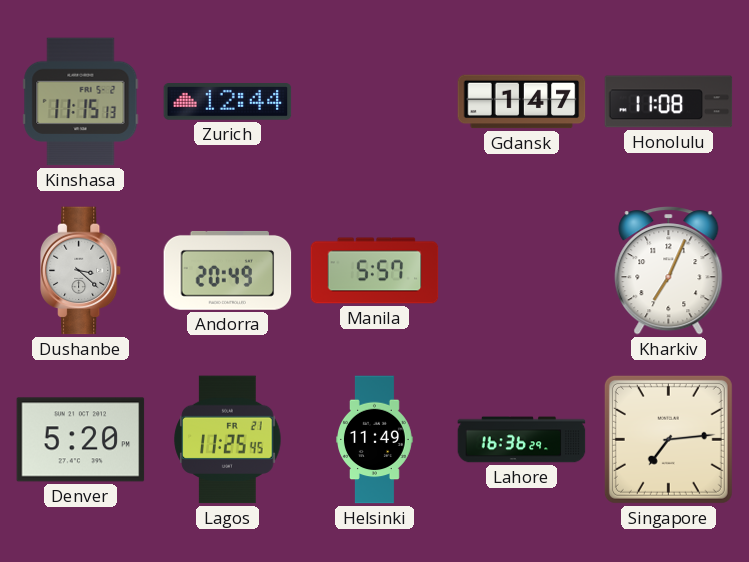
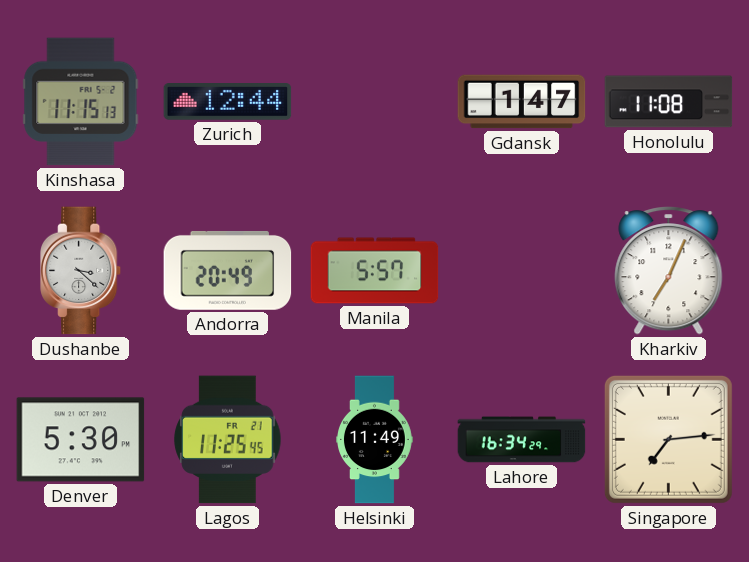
Denver: 5:20 -> 5:30 (81, 440)
Lahore: 16:36 -> 16:34 (522, 440)
